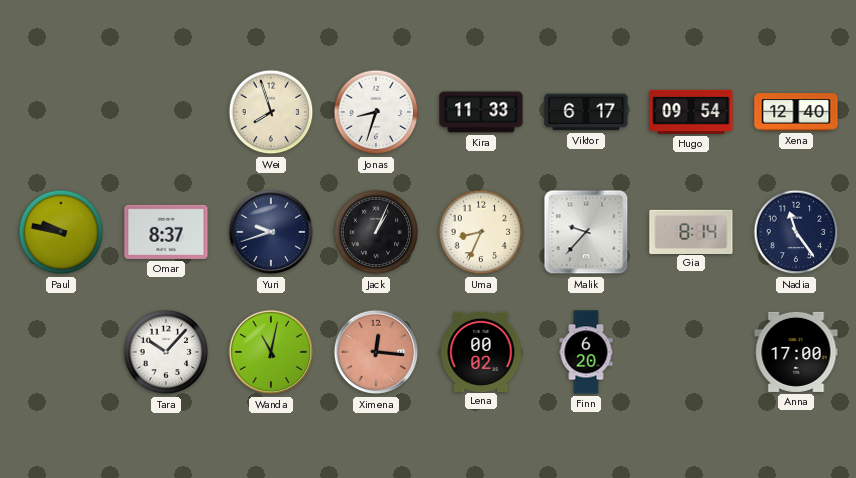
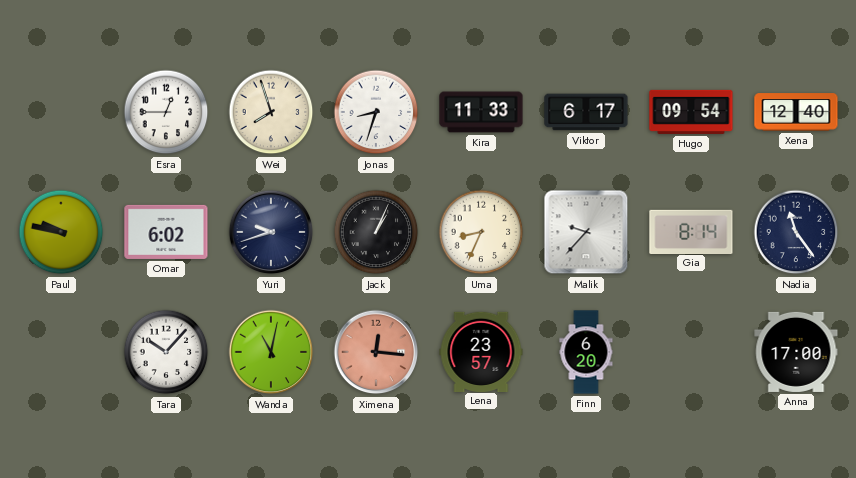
Esra: none -> 12:45 (166, 112)
Omar: 8:37 -> 6:02 (166, 232)
Lena: 00:02 -> 23:57 (481, 351)
